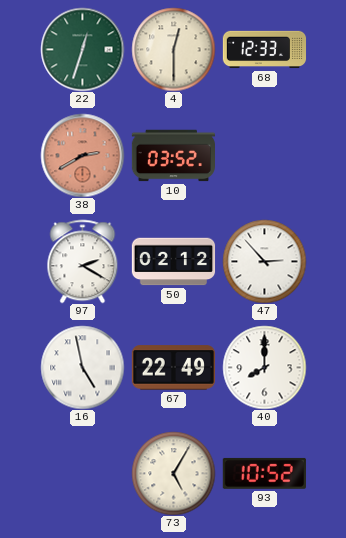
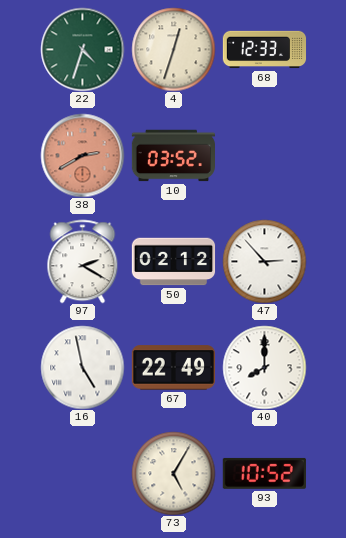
22: 12:33 -> 4:33 (82, 49)
4: 12:30 -> 12:33 (173, 49)
